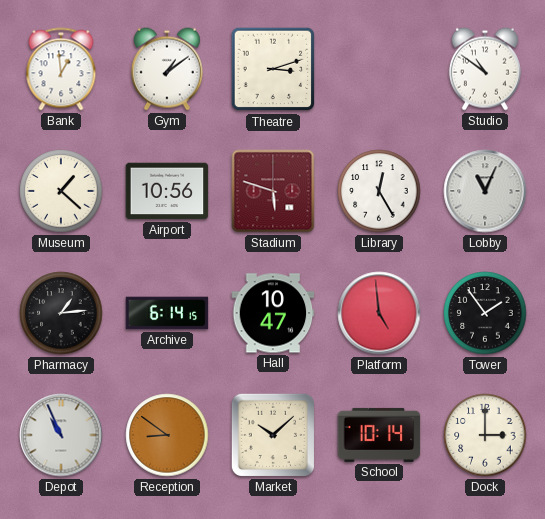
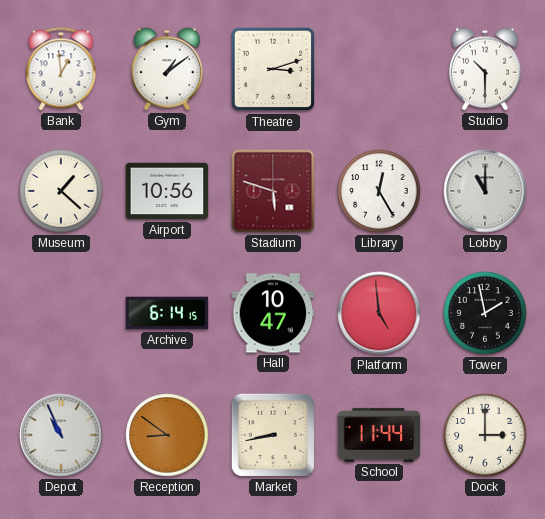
Studio: 10:51 -> 10:30 (485, 69)
Lobby: 11:04 -> 11:00 (485, 191)
Pharmacy: 1:14 -> none (61, 313)
Tower: 1:54 -> 1:58 (485, 313)
Market: 10:08 -> 8:43 (273, 435)
School: 10:14 -> 11:44 (379, 435)
